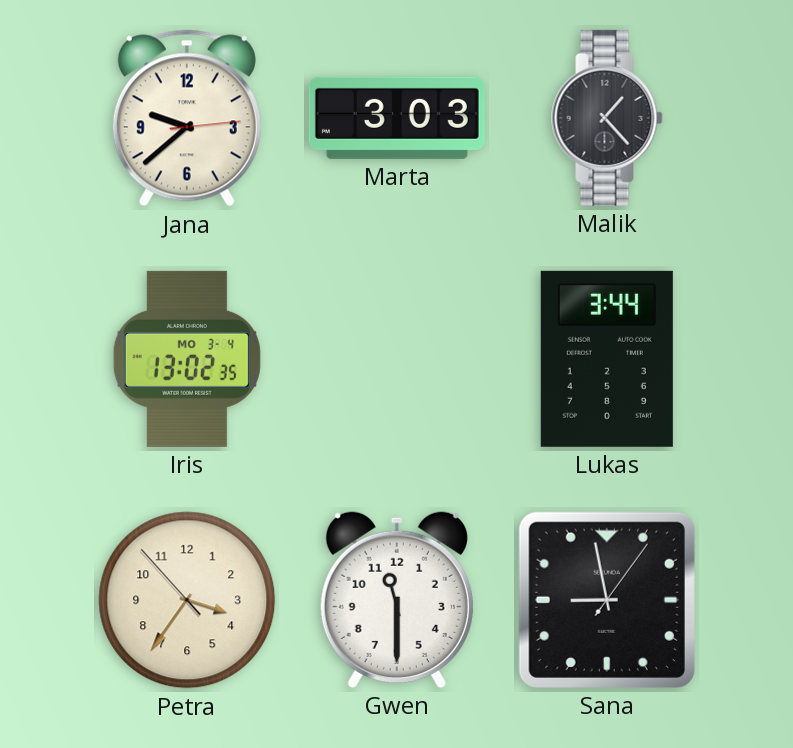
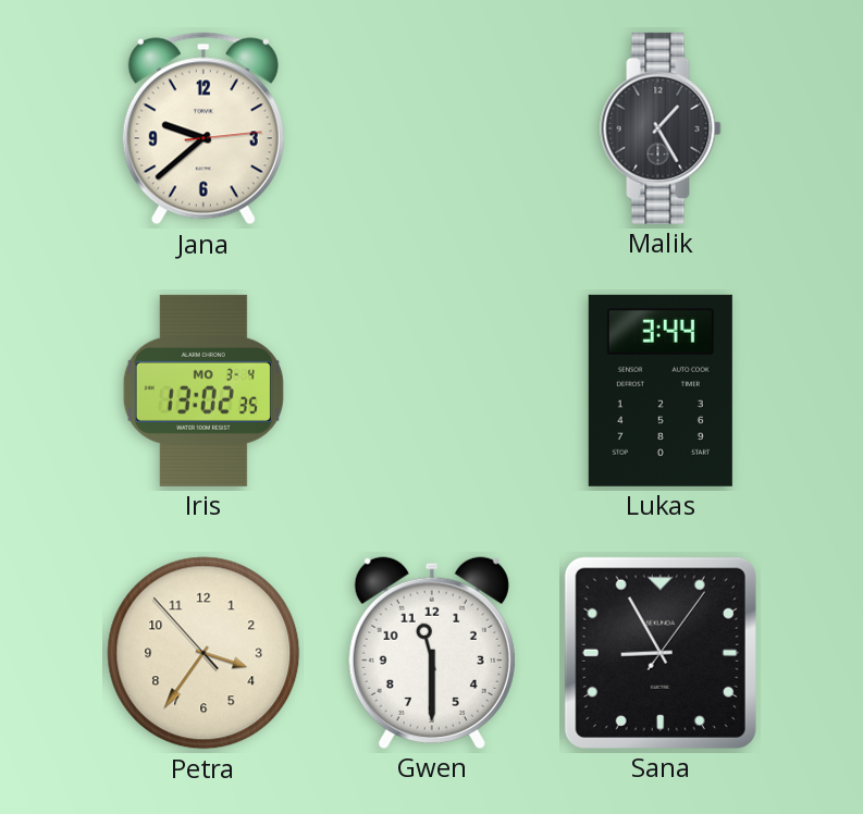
Marta: 3:03 -> none (397, 118)
Malik: 1:23 -> 1:25 (661, 128)
Sana: 8:58 -> 8:55 (661, 653)
